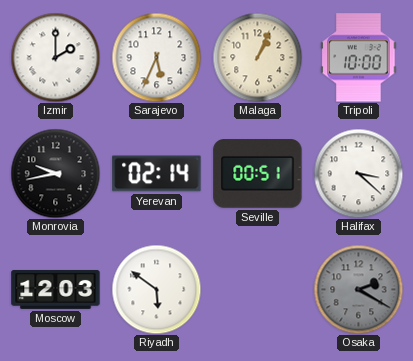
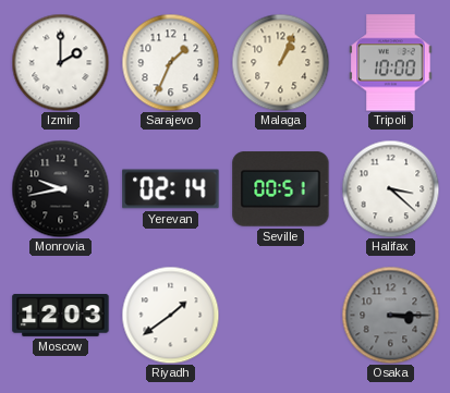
Sarajevo: 5:34 -> 1:34 (170, 62)
Riyadh: 5:51 -> 1:39 (170, 315)
Osaka: 2:20 -> 3:15 (390, 315)
